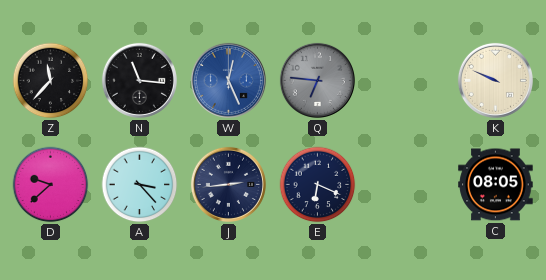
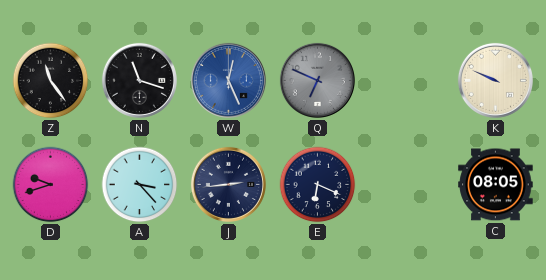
Z: 11:37 -> 11:24 (51, 81)
N: 11:16 -> 11:18 (139, 80)
Q: 6:46 -> 6:49 (317, 80)
D: 9:38 -> 9:42 (51, 185)
